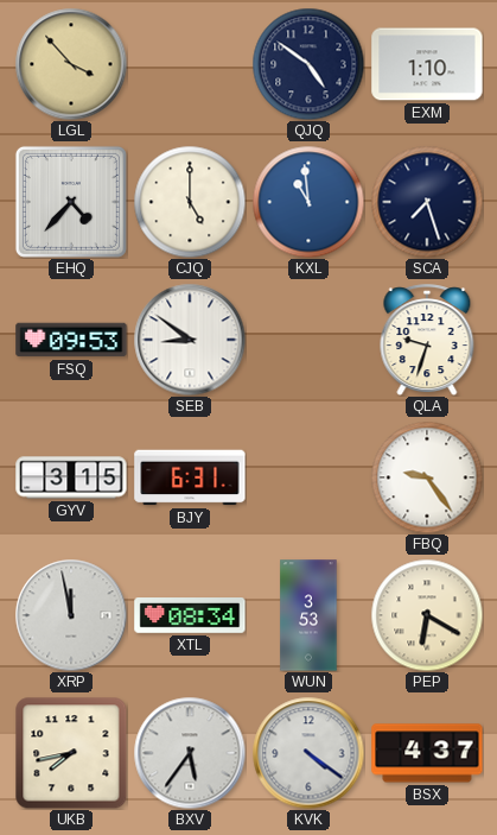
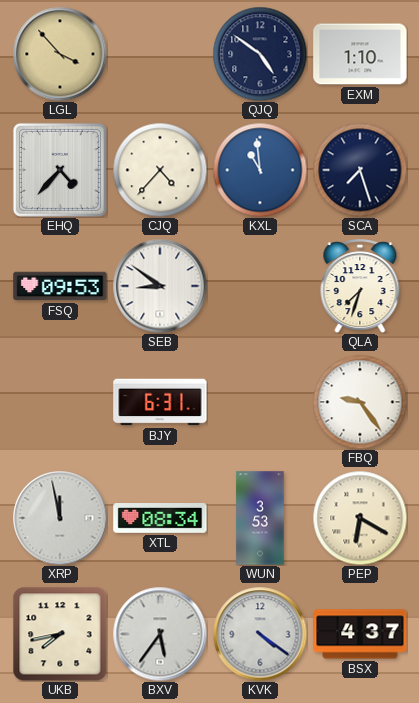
CJQ: 5:00 -> 4:37 (160, 170)
QLA: 9:33 -> 7:33 (360, 286)
GYV: 3:15 -> none (71, 477)
